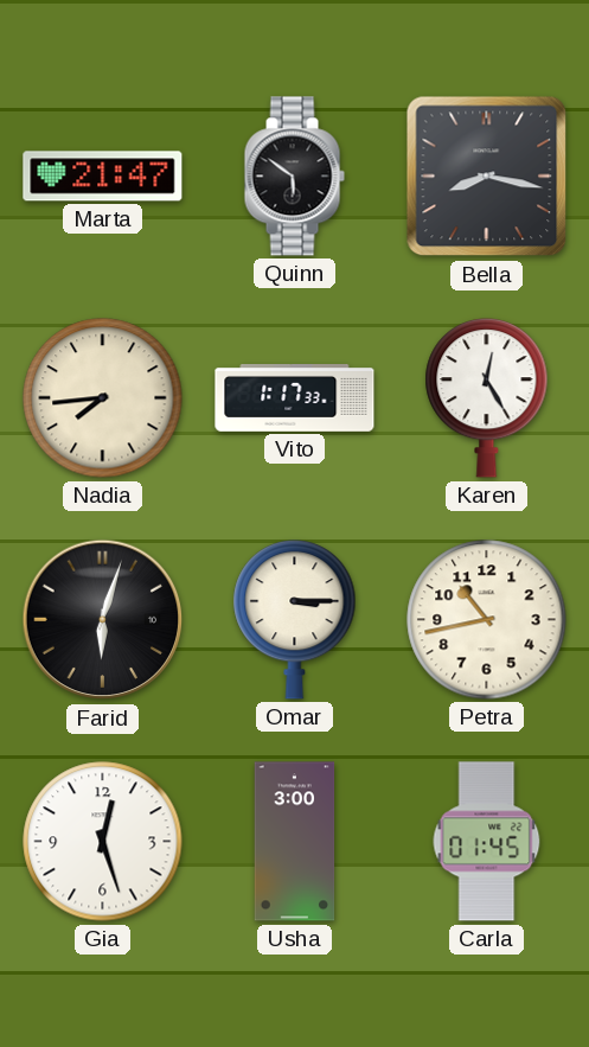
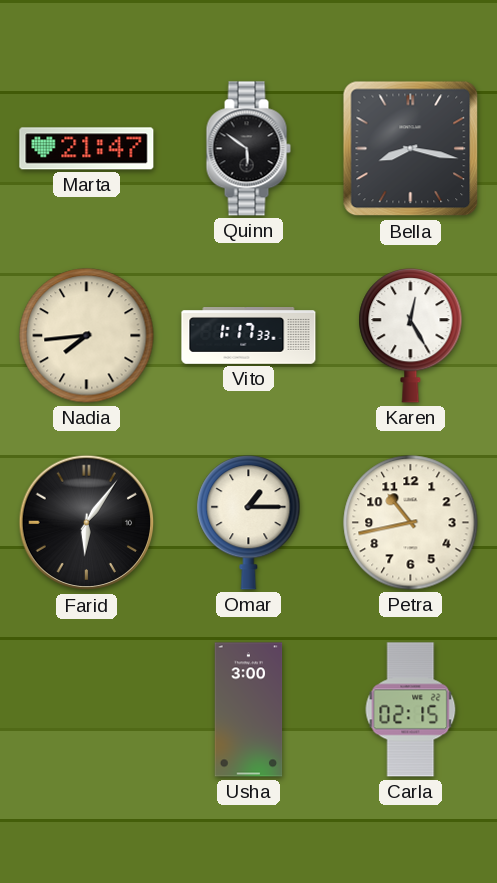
Farid: 6:03 -> 6:06 (87, 523)
Omar: 3:15 -> 1:15 (249, 523)
Gia: 12:27 -> none (103, 842)
Carla: 01:45 -> 02:15 (411, 710)
